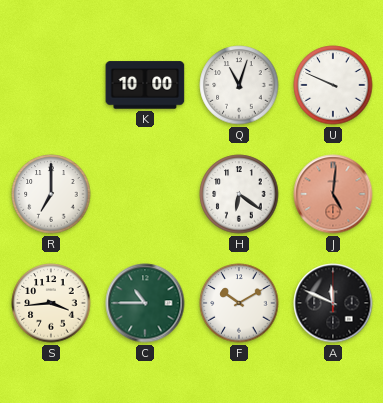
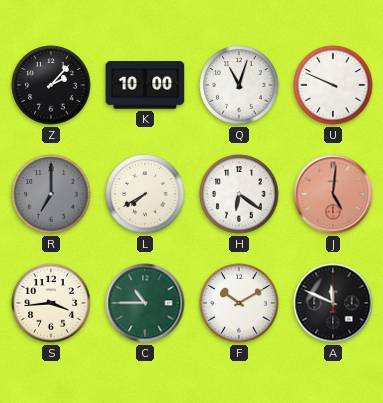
Z: none -> 2:07 (51, 85)
R dial: white -> grey (51, 194)
L: none -> 7:40 (145, 194)
